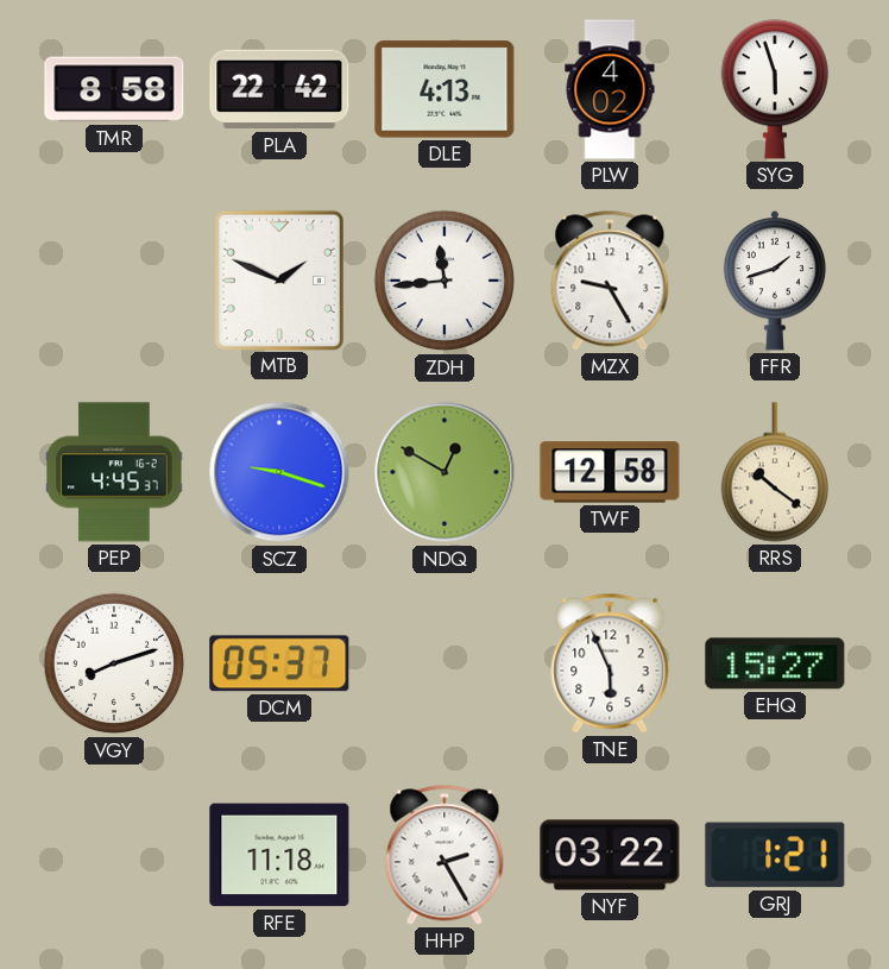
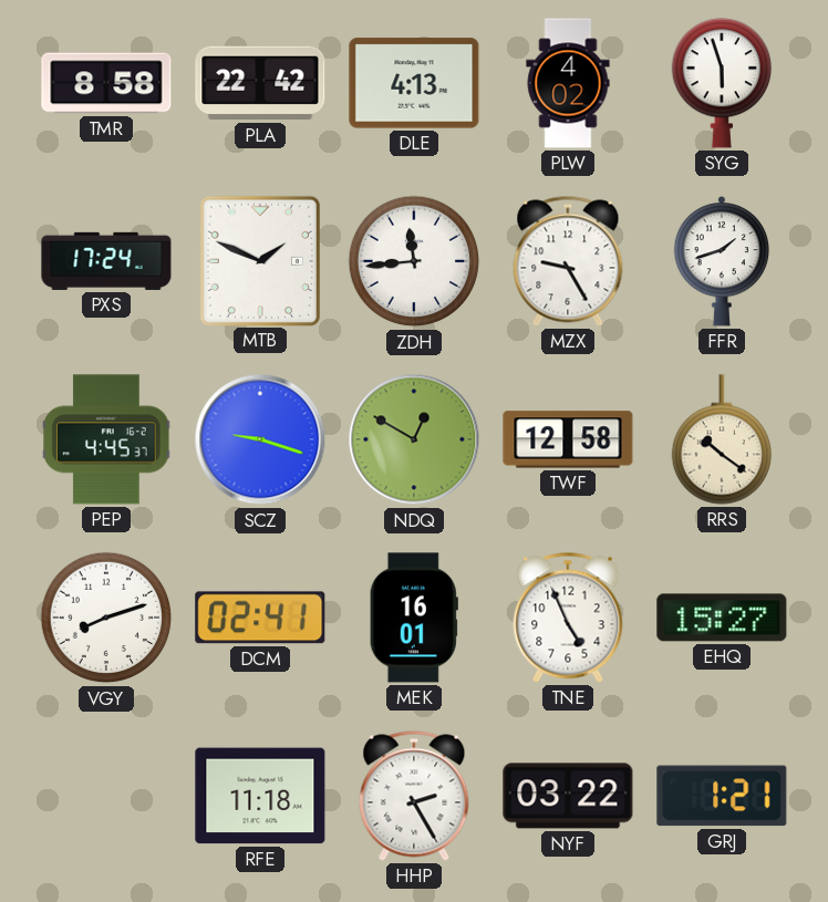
PXS: none -> 17:24 (106, 261)
DCM: 05:37 -> 02:41 (260, 618)
MEK: none -> 16:01 (414, 618)
TNE: 5:56 -> 4:56 (568, 618)
